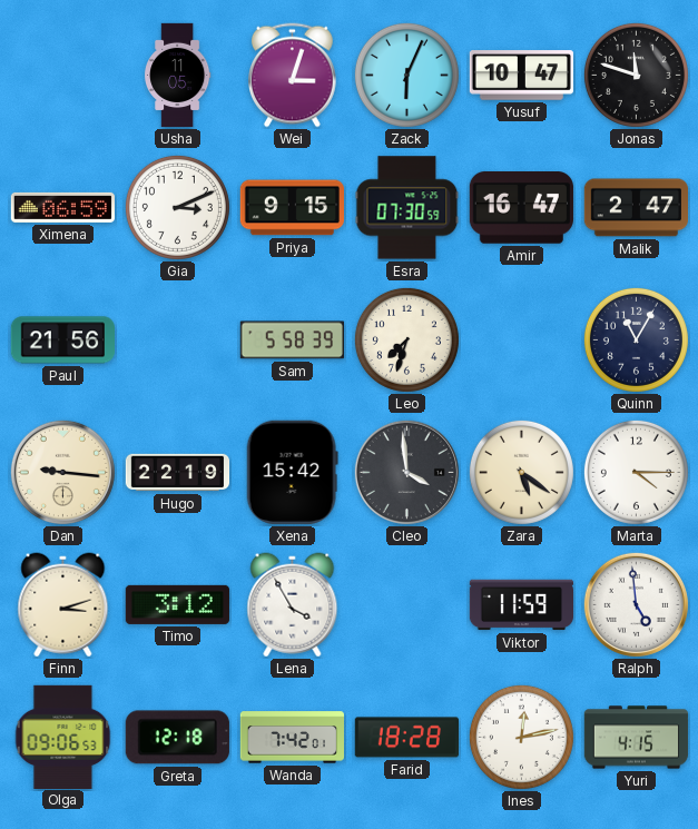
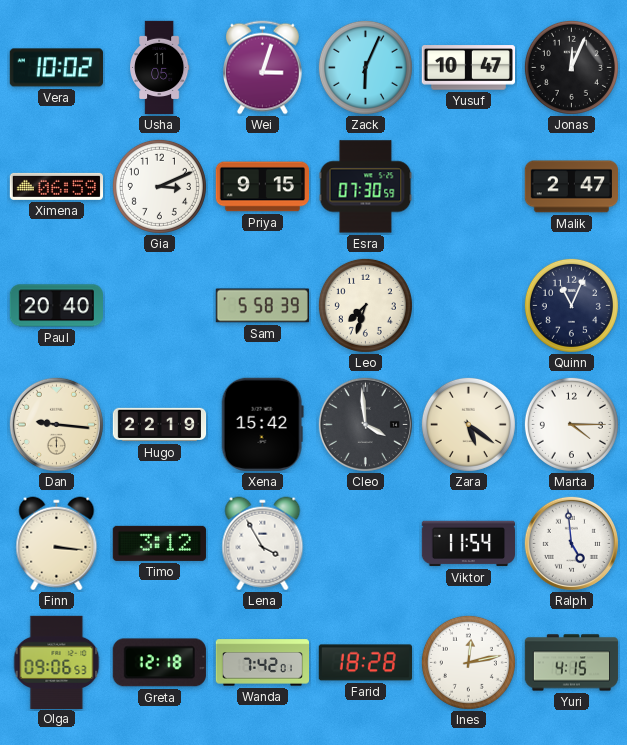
Vera: none -> 10:02 (56, 68)
Jonas: 11:48 -> 12:04 (571, 67)
Amir: 16:47 -> none (521, 208)
Paul: 21:56 -> 20:40 (56, 306)
Quinn: 11:05 -> 11:04 (571, 305)
Finn: 3:12 -> 3:16 (57, 544)
Viktor: 11:59 -> 11:54 (469, 544)
